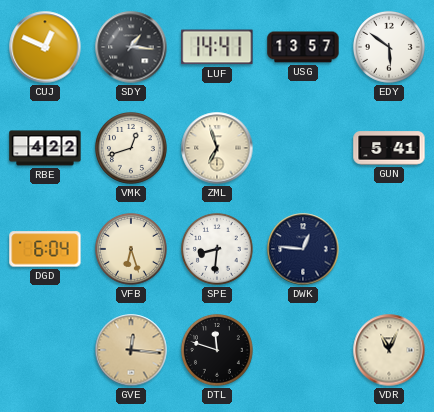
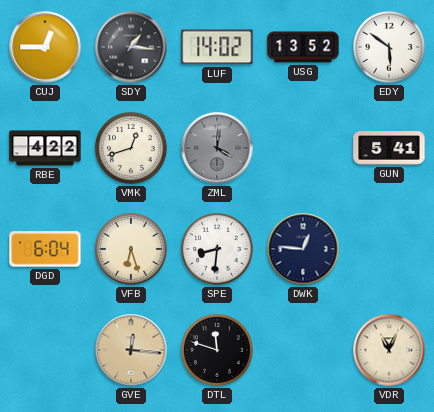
CUJ: 12:49 -> 12:45 (45, 47)
LUF: 14:41 -> 14:02 (217, 47)
USG: 13:57 -> 13:52 (303, 47)
ZML: 6:57 -> 4:01 (217, 148)
ZML dial: cream -> grey (217, 148)
